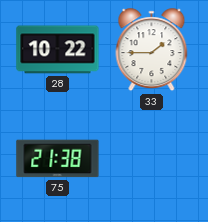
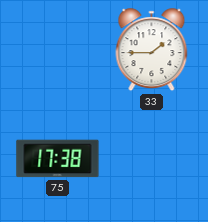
28: 10:22 -> none (58, 50)
75: 21:38 -> 17:38 (58, 159)
